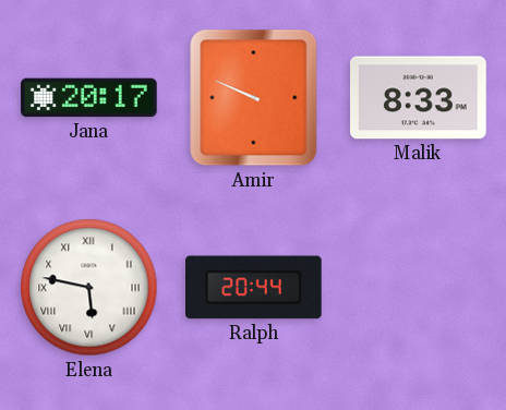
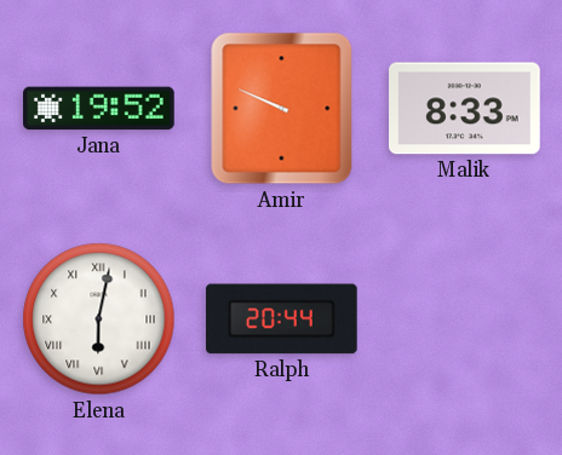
Jana: 20:17 -> 19:52 (99, 109)
Elena: 5:47 -> 6:02 (99, 319)
